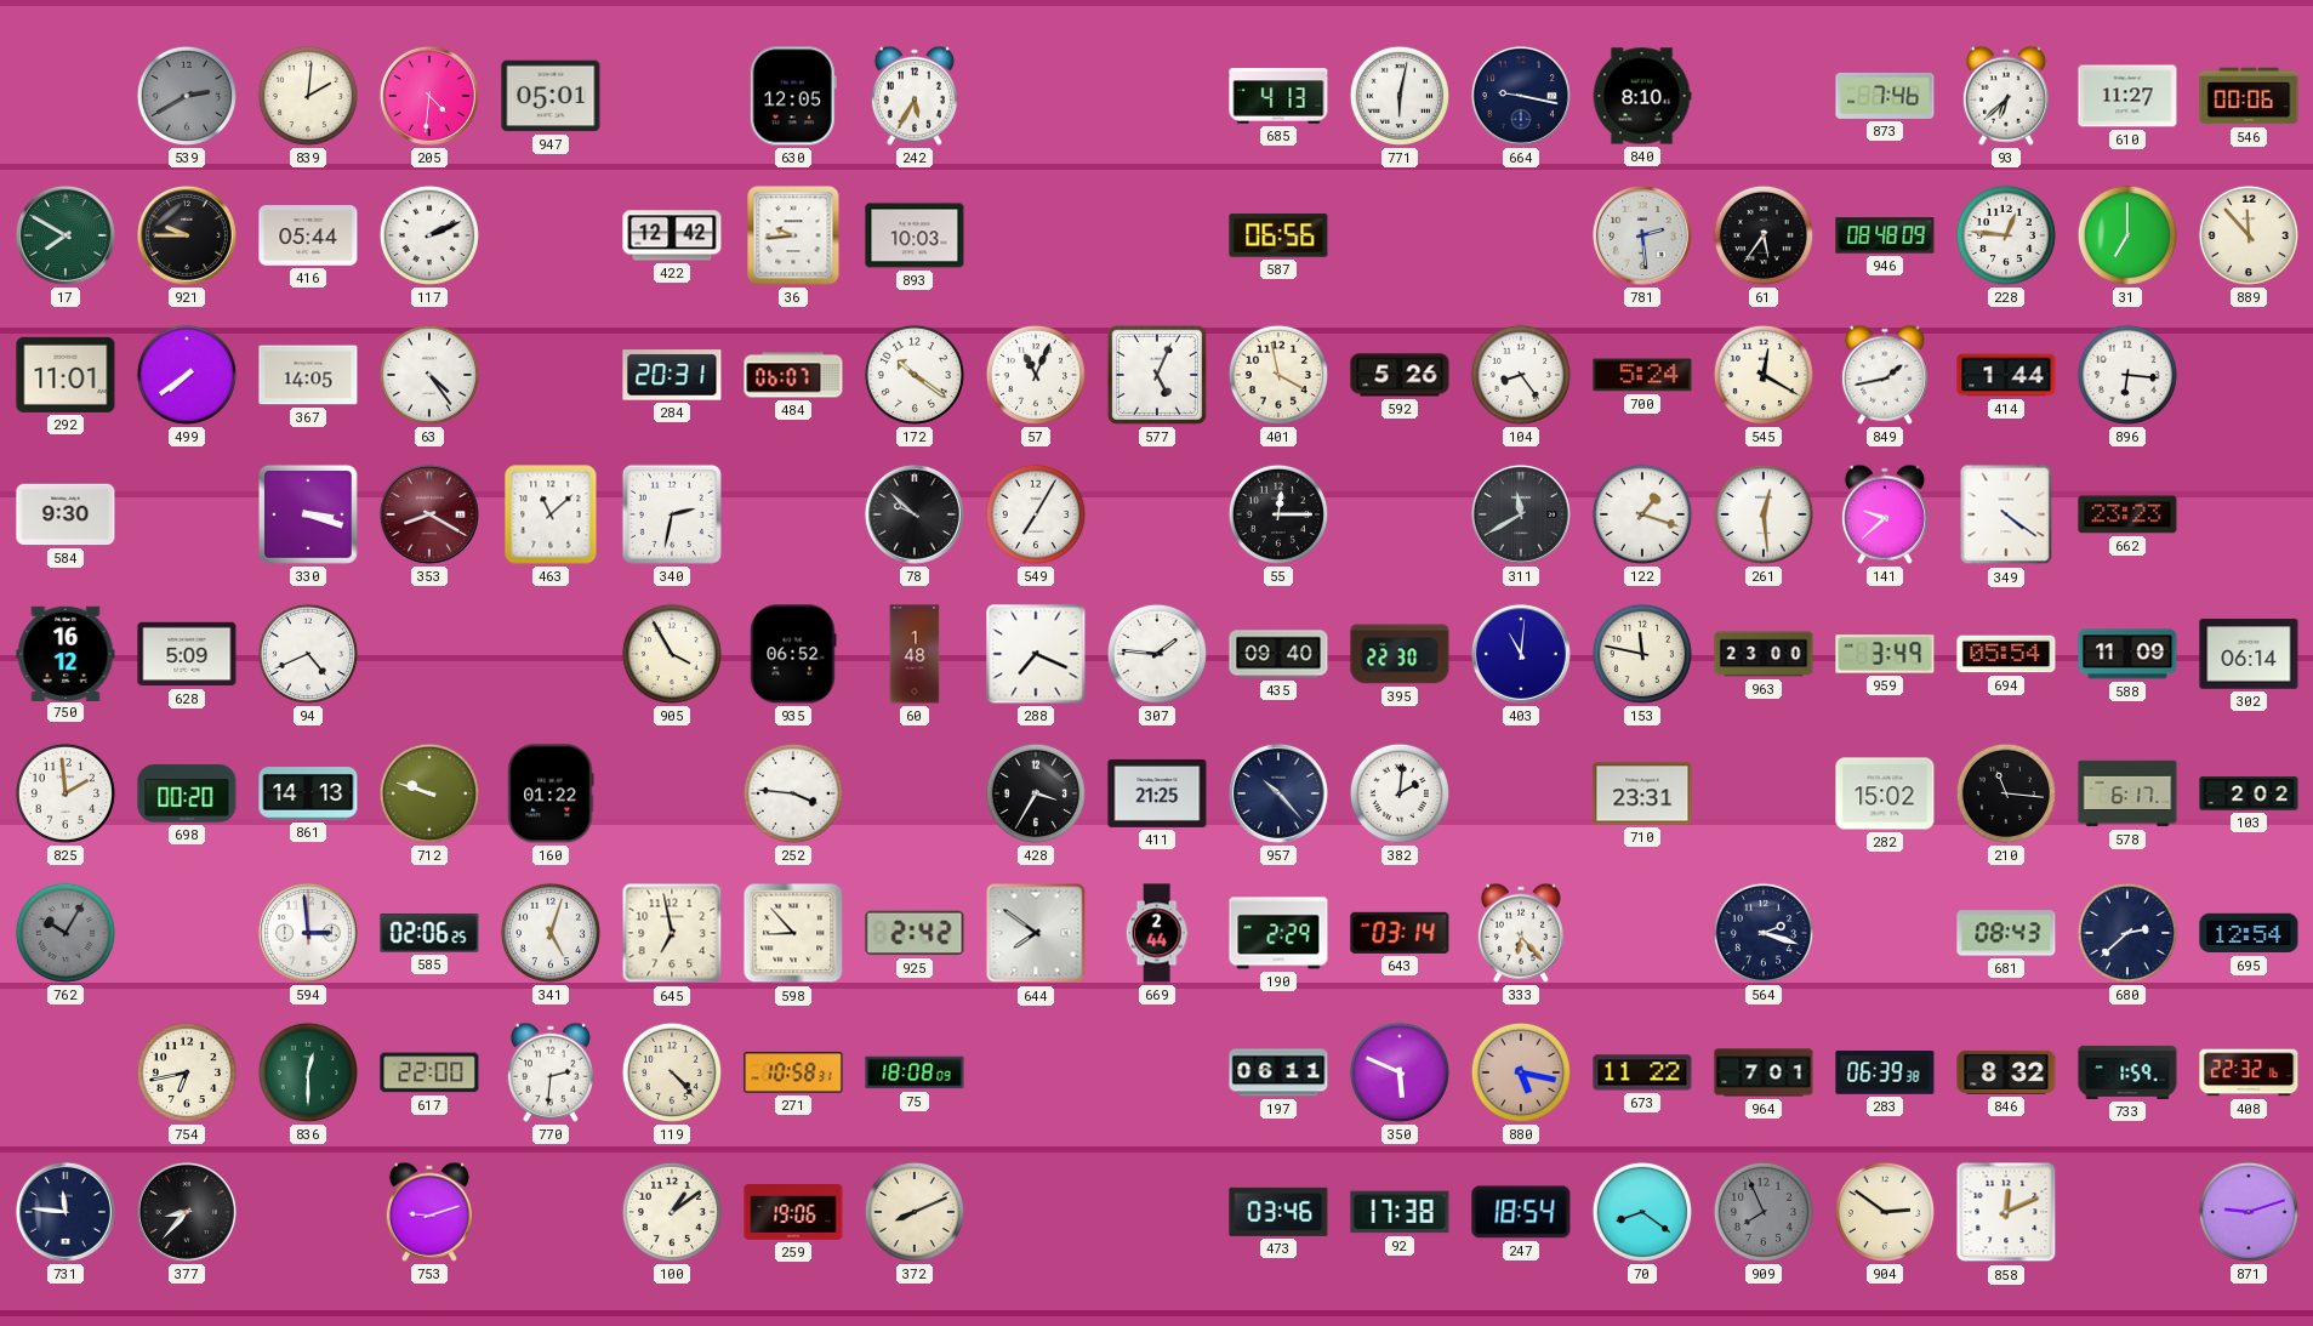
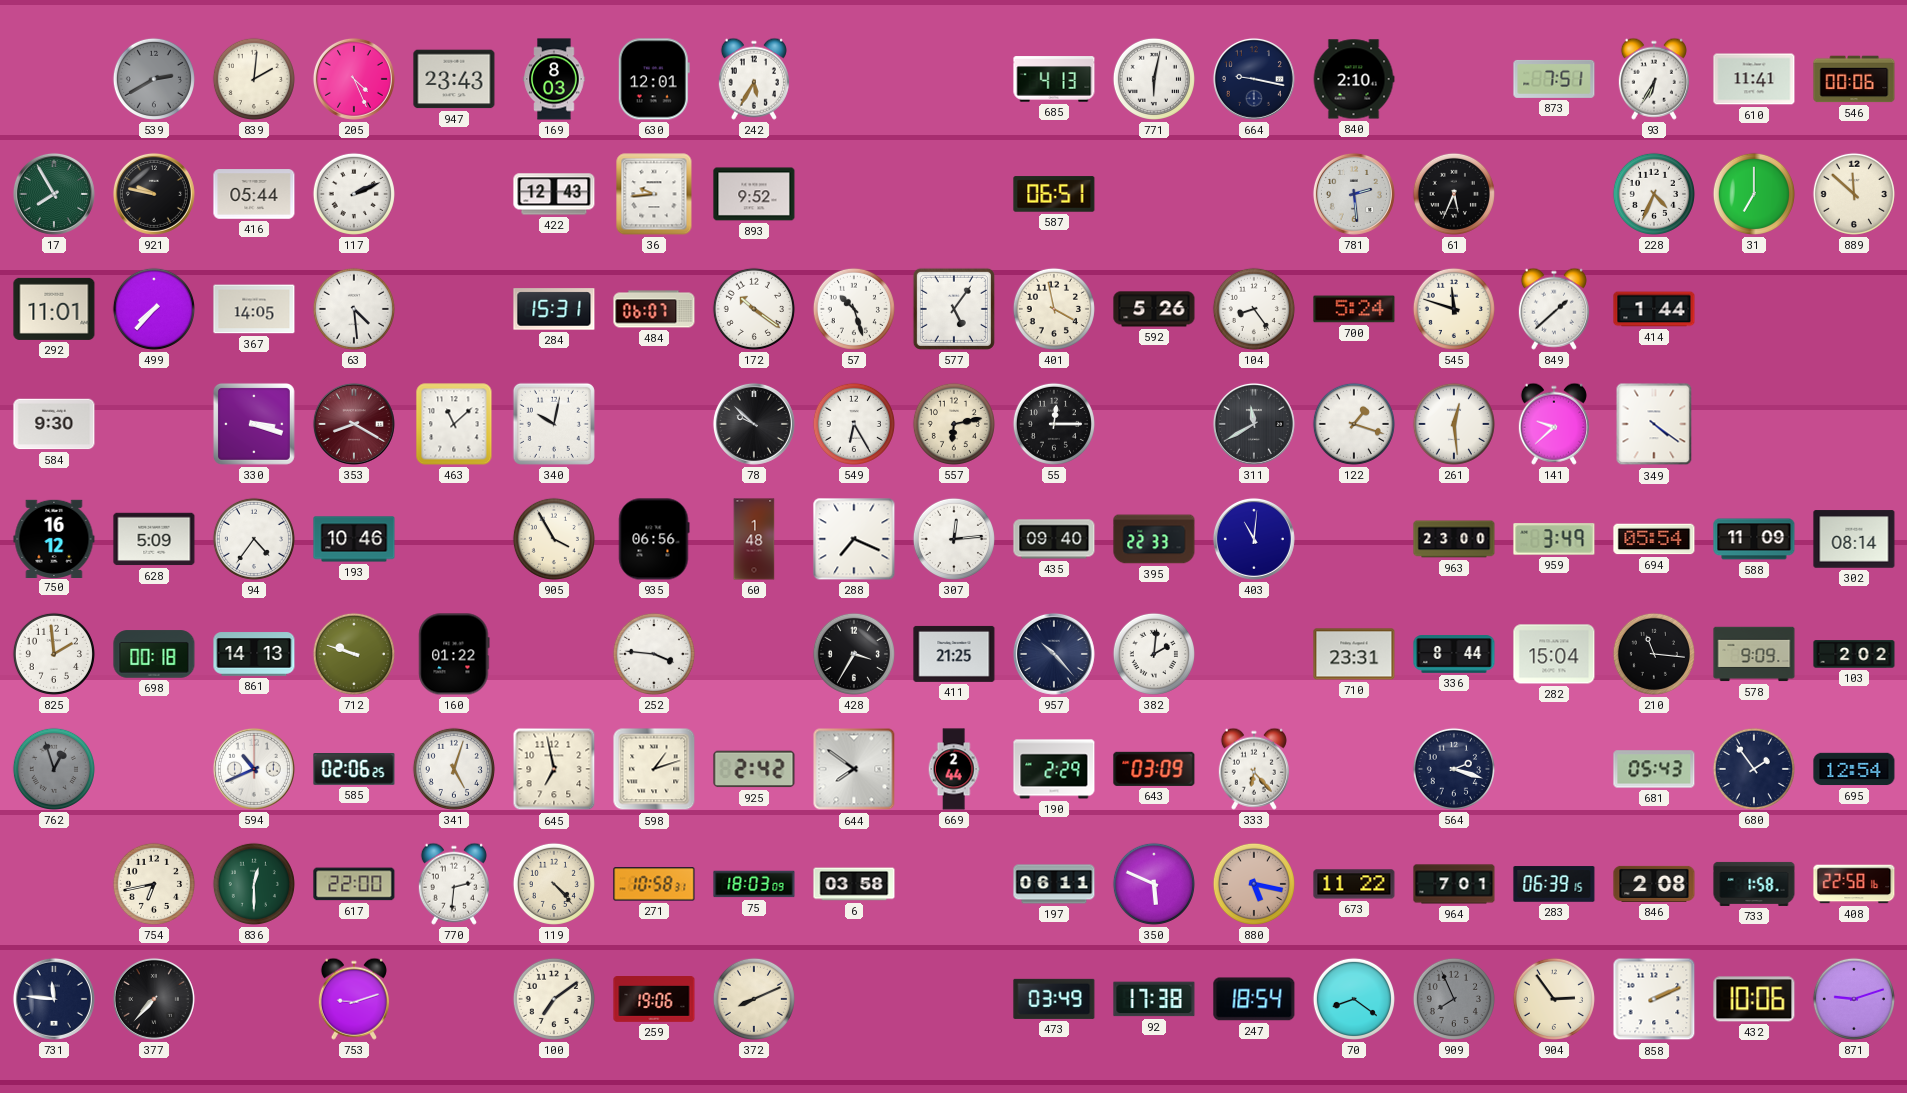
205: 4:31 -> 4:26 (354, 79)
947: 05:01 -> 23:43 (454, 79)
169: none -> 8:03 (554, 79)
630: 12:05 -> 12:01 (654, 79)
840: 8:10 -> 2:10 (1354, 79)
873: 7:46 -> 7:51 (1554, 79)
93: 6:38 -> 6:35 (1654, 79)
610: 11:27 -> 11:41 (1754, 79)
17: 7:50 -> 7:55 (54, 194)
921: 9:45 -> 9:47 (154, 194)
422: 12:42 -> 12:43 (554, 194)
893: 10:03 -> 9:52 (754, 194)
587: 06:56 -> 06:51 (1054, 194)
61: 5:36 -> 5:34 (1454, 194)
946: 08:48 -> none (1885, 235)
228: 12:46 -> 4:34 (1654, 194)
889: 11:53 -> 11:52 (1854, 194)
499: 7:39 -> 7:37 (154, 309)
63: 4:24 -> 4:29 (354, 309)
284: 20:31 -> 15:31 (554, 309)
57: 11:04 -> 10:27 (854, 309)
577: 5:04 -> 5:06 (954, 309)
545: 12:20 -> 11:48 (1454, 309)
849: 1:43 -> 1:38 (1554, 309)
896: 6:16 -> none (2127, 375)
340: 2:32 -> 10:02 (554, 424)
549: 7:05 -> 6:25 (854, 424)
557: none -> 6:13 (954, 424)
662: 23:23 -> none (2127, 514)
94: 4:41 -> 4:36 (254, 539)
193: none -> 10:46 (354, 539)
935: 06:52 -> 06:56 (654, 539)
307: 1:46 -> 12:14 (954, 539)
395: 22:30 -> 22:33 (1154, 539)
153: 11:47 -> none (1642, 654)
302: 06:14 -> 08:14 (1854, 539)
698: 00:20 -> 00:18 (154, 654)
336: none -> 8:44 (1454, 654)
282: 15:02 -> 15:04 (1554, 654)
578: 6:17 -> 9:09 (1754, 654)
762: 10:05 -> 12:57 (54, 769)
594: 2:59 -> 10:41 (254, 769)
598: 8:53 -> 1:12 (654, 769)
643: 03:14 -> 03:09 (1154, 769)
681: 08:43 -> 05:43 (1654, 769)
680: 2:38 -> 1:54 (1754, 769)
75: 18:08 -> 18:03 (754, 884)
6: none -> 03:58 (854, 884)
283: 06:39:38 -> 06:39:15 (1554, 884)
846: 8:32 -> 2:08 (1654, 884)
733: 1:59 -> 1:58 (1754, 884)
408: 22:32 -> 22:58 (1854, 884)
377: 8:37 -> 7:37 (154, 999)
100: 1:09 -> 7:09 (554, 999)
473: 03:46 -> 03:49 (1054, 999)
904: 2:51 -> 2:54 (1554, 999)
858: 12:11 -> 2:11 (1654, 999)
432: none -> 10:06 (1754, 999)
